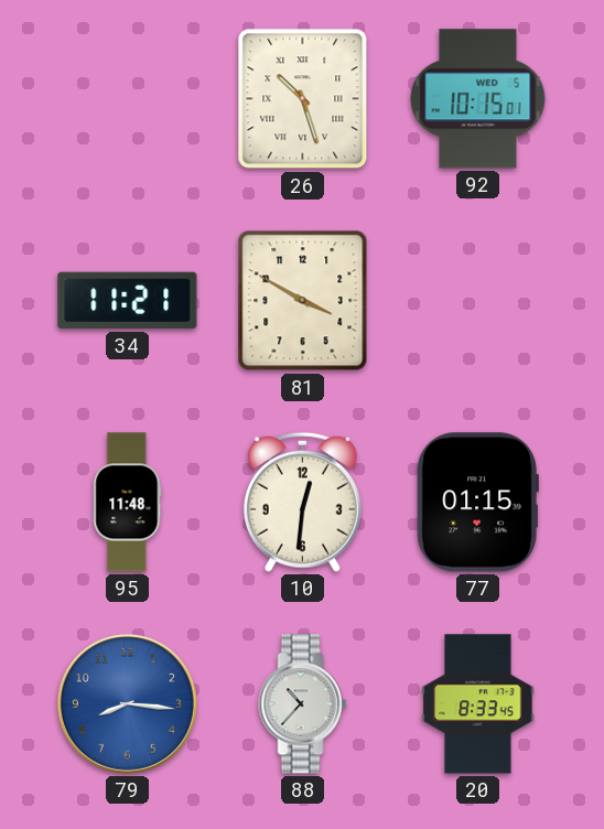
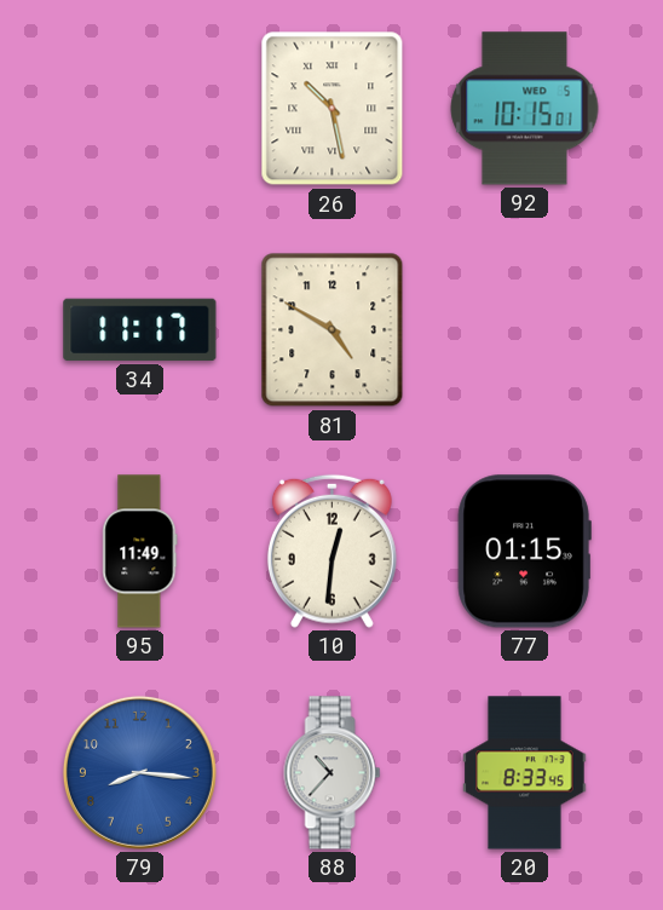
26: 10:27 -> 10:28 (333, 109)
34: 11:21 -> 11:17 (140, 330)
81: 3:50 -> 4:50 (333, 330)
95: 11:48 -> 11:49 (140, 552)
